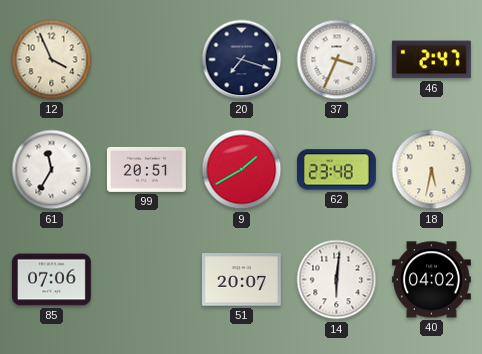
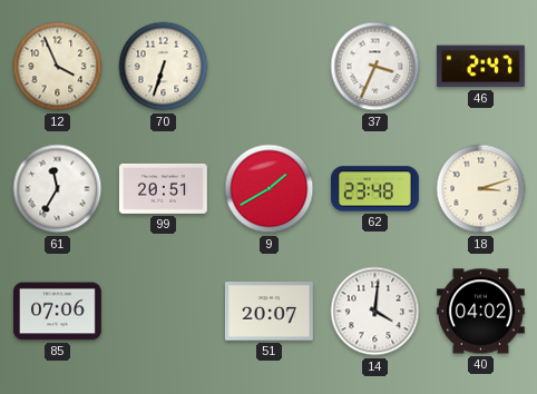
70: none -> 6:33 (164, 67)
20: 7:18 -> none (242, 60)
18: 5:32 -> 3:12 (481, 189)
14: 6:01 -> 4:01 (375, 312)
